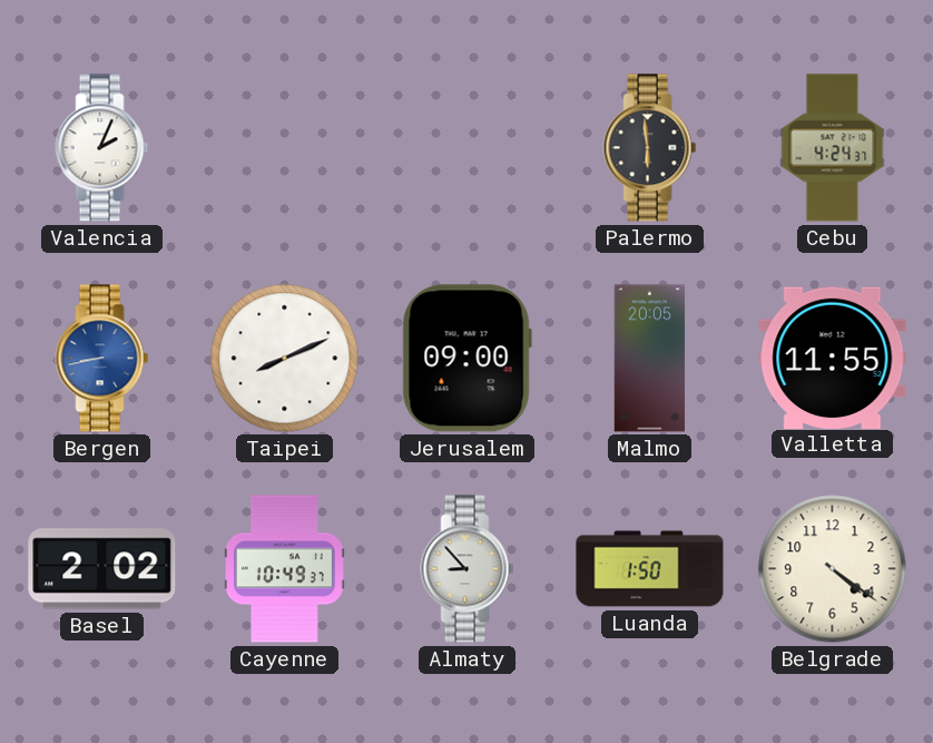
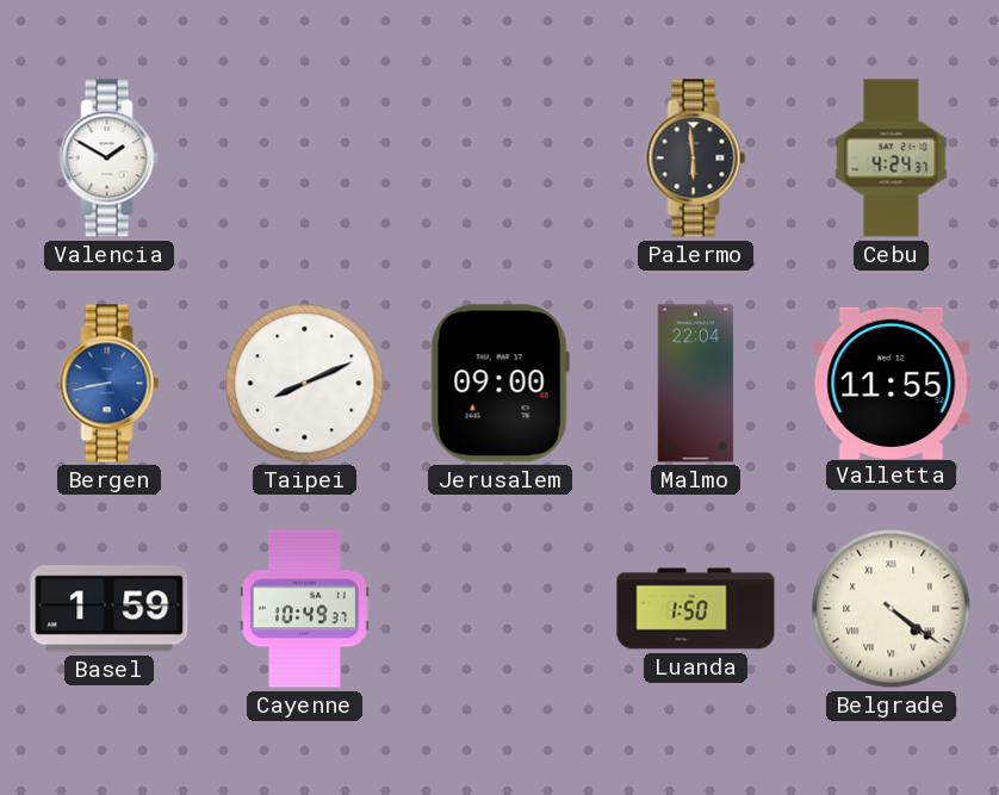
Valencia: 2:04 -> 1:50 (110, 159)
Malmo: 20:05 -> 22:04 (696, 384)
Basel: 2:02 -> 1:59 (110, 609)
Almaty: 8:53 -> none (468, 569)
Belgrade numerals: Arabic -> Roman (892, 609)
